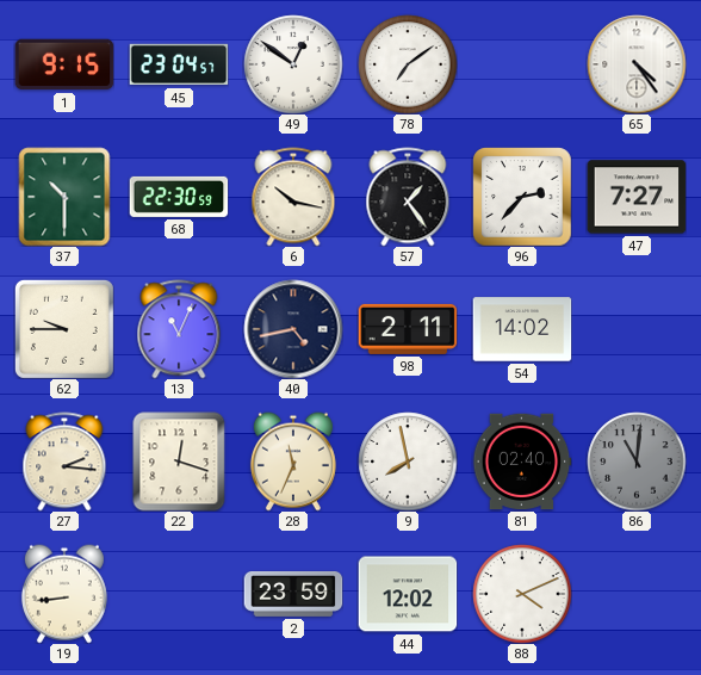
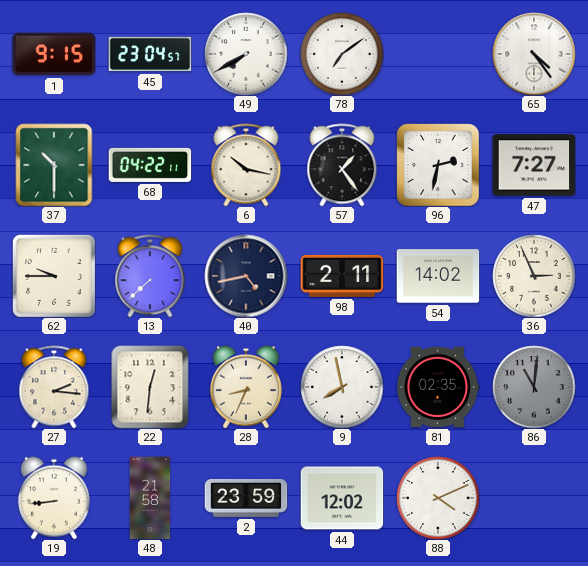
49: 12:51 -> 7:40 (246, 54)
68: 22:30 -> 04:22 (150, 165)
96: 2:37 -> 2:32 (438, 165)
13: 11:04 -> 7:38 (150, 276)
36: none -> 2:56 (534, 276)
22: 12:18 -> 12:31 (150, 387)
28: 11:34 -> 8:34 (246, 387)
81: 02:40 -> 02:35 (438, 387)
48: none -> 21:58 (150, 498)
